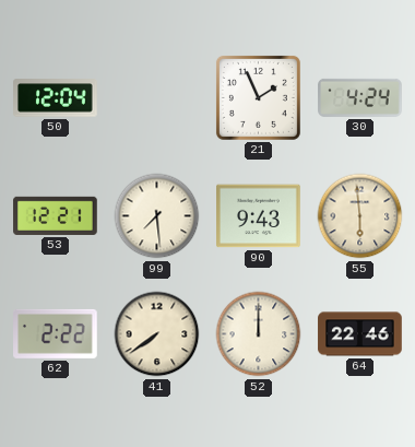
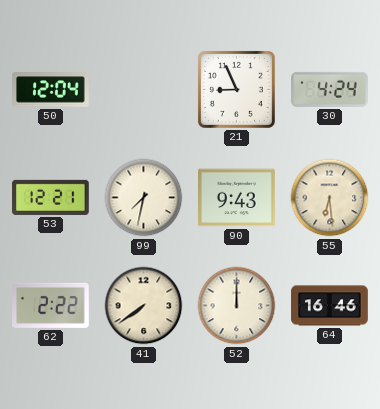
21: 1:56 -> 8:56 (236, 89)
99: 7:29 -> 7:32 (144, 198)
55: 5:59 -> 6:29 (330, 198)
64: 22:46 -> 16:46 (330, 306)
